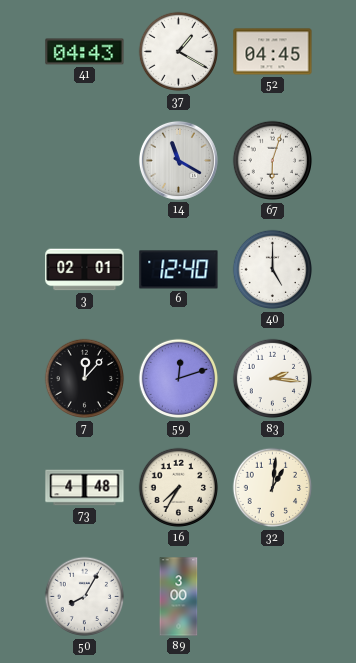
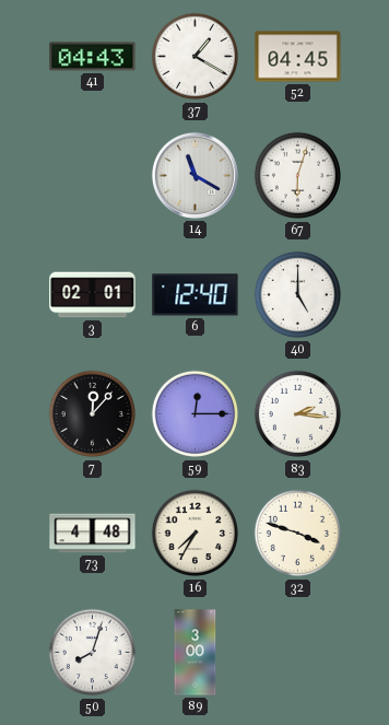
59: 12:12 -> 12:15 (196, 414)
32: 1:01 -> 3:48 (298, 534)
50: 8:05 -> 8:03 (93, 653)
